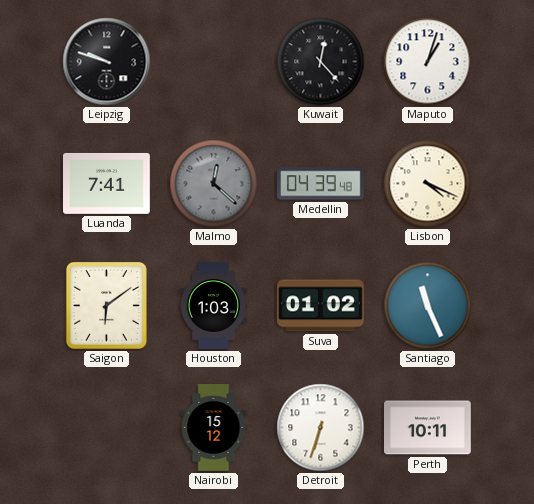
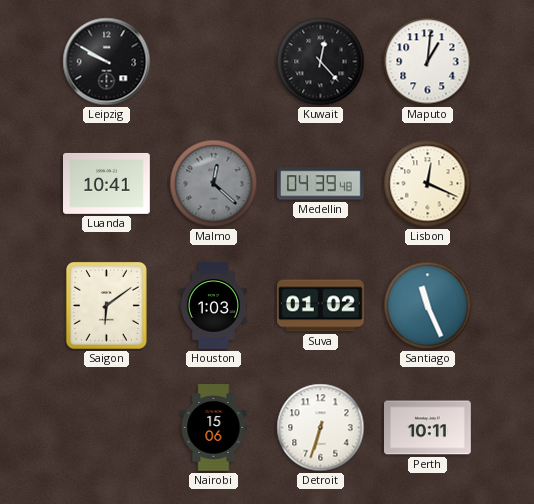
Leipzig: 9:48 -> 9:50 (107, 62)
Maputo: 1:03 -> 1:01 (428, 62)
Luanda: 7:41 -> 10:41 (107, 183)
Lisbon: 4:19 -> 12:19 (428, 184)
Nairobi: 15:12 -> 15:06 (214, 428)
